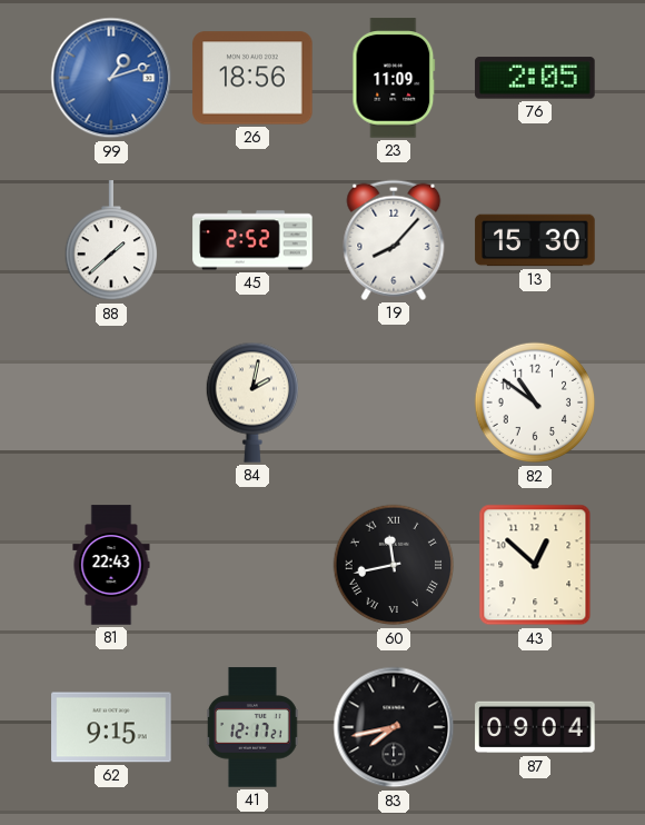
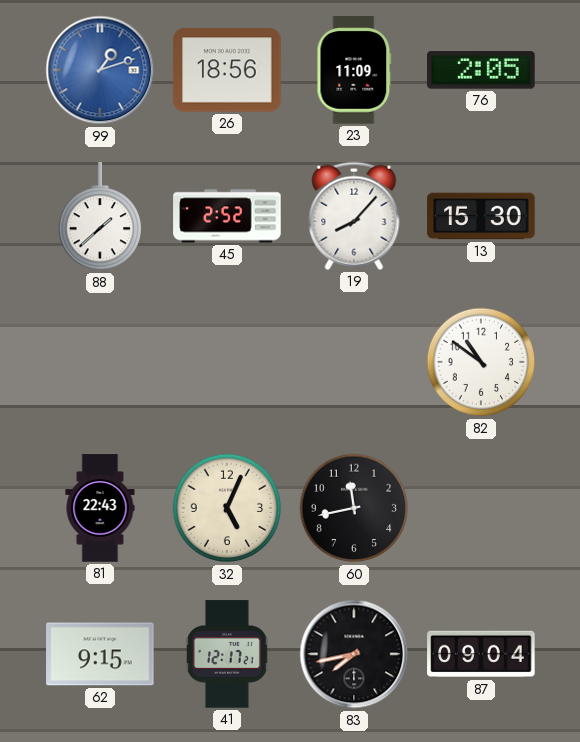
84: 2:02 -> none (251, 402)
32: none -> 5:04 (227, 508)
60 numerals: Roman -> Arabic (354, 508)
43: 12:52 -> none (535, 565)
